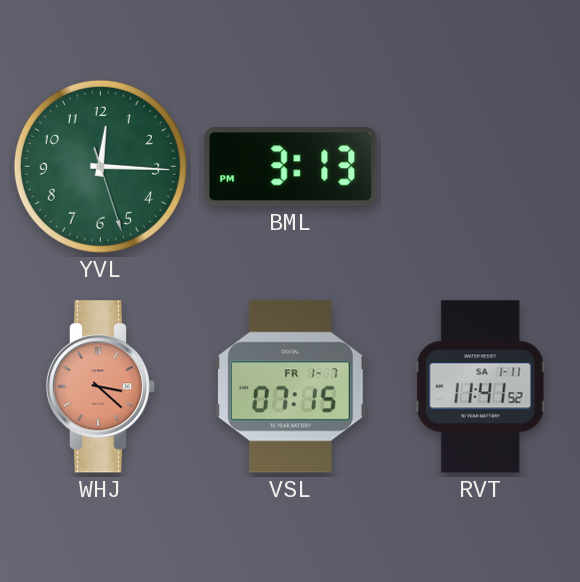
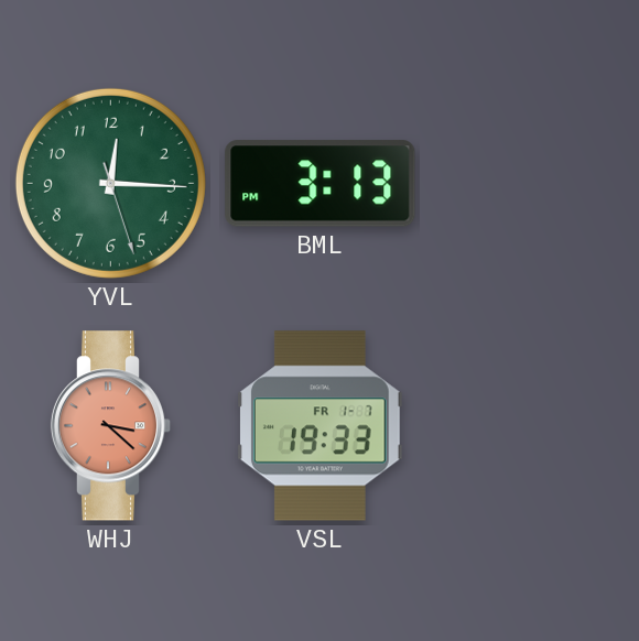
VSL: 07:15 -> 19:33 (319, 426)
RVT: 11:41 -> none (480, 387)
